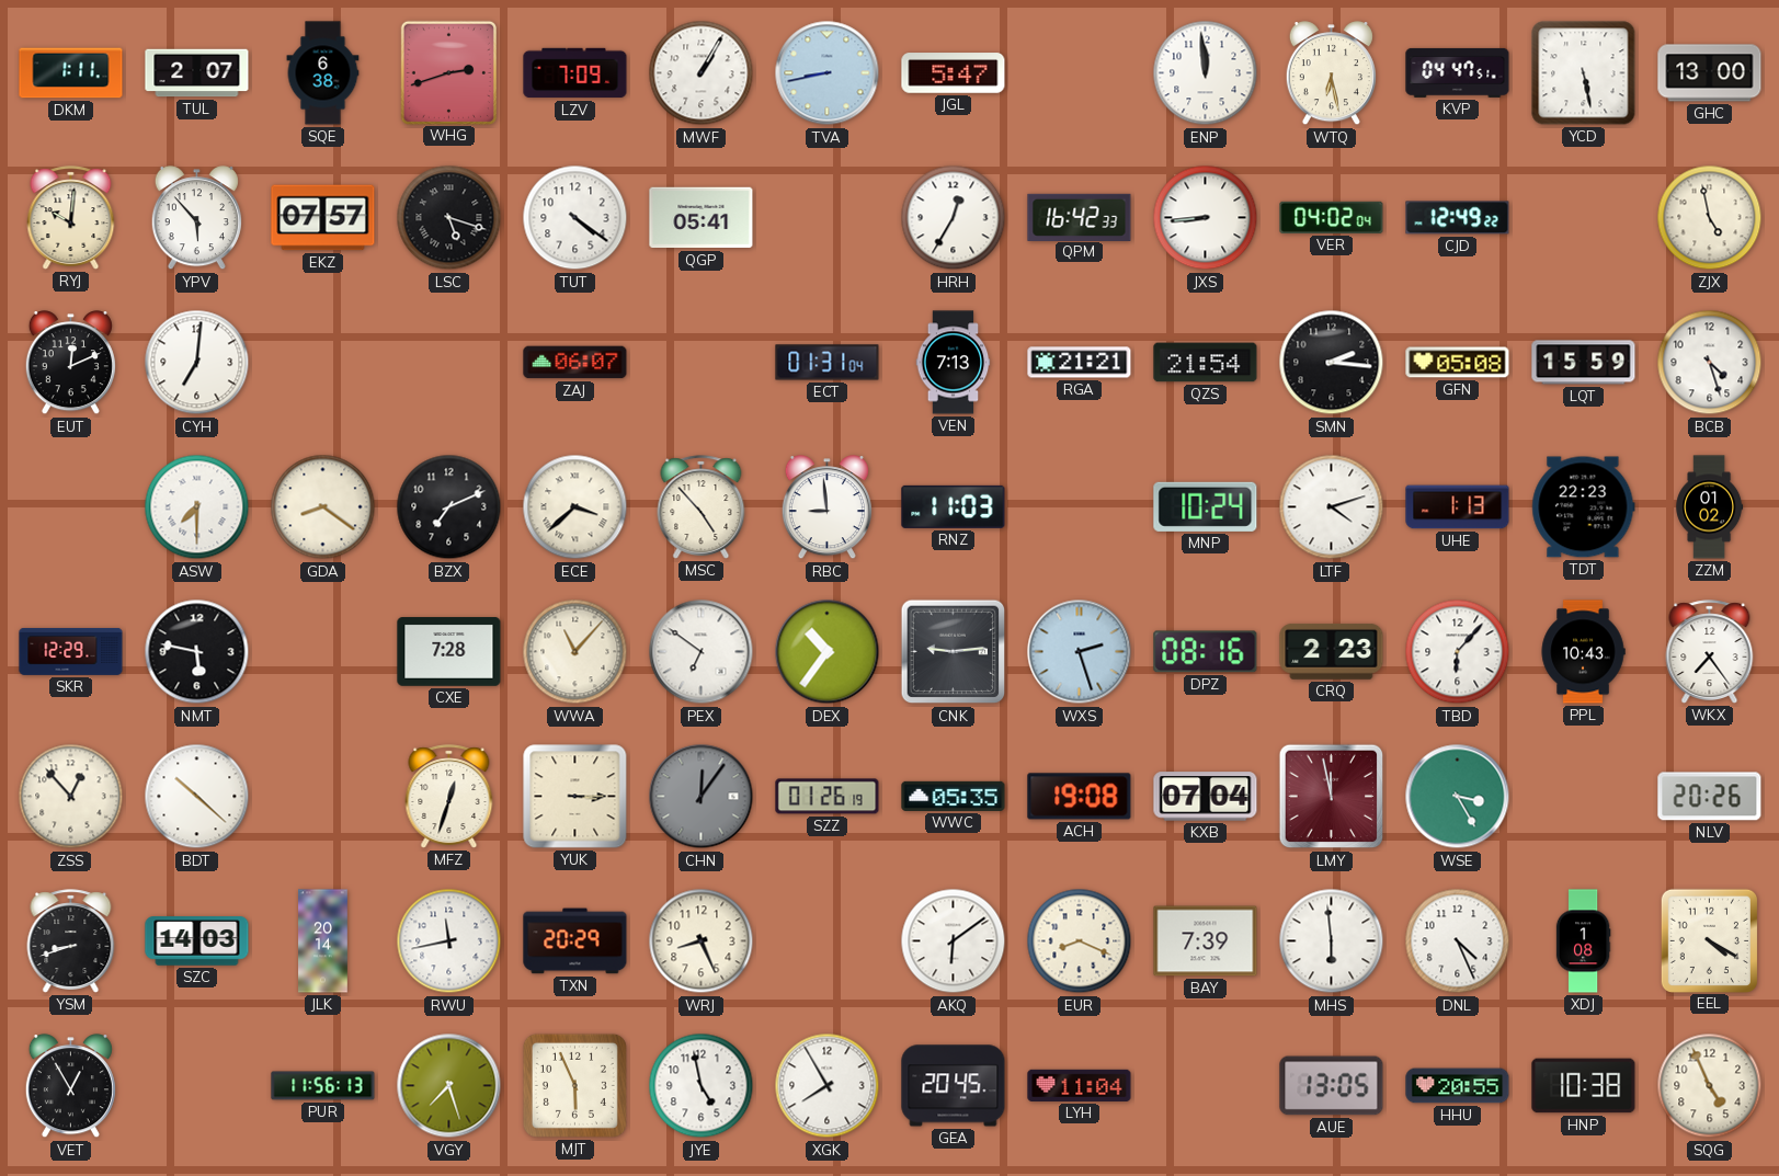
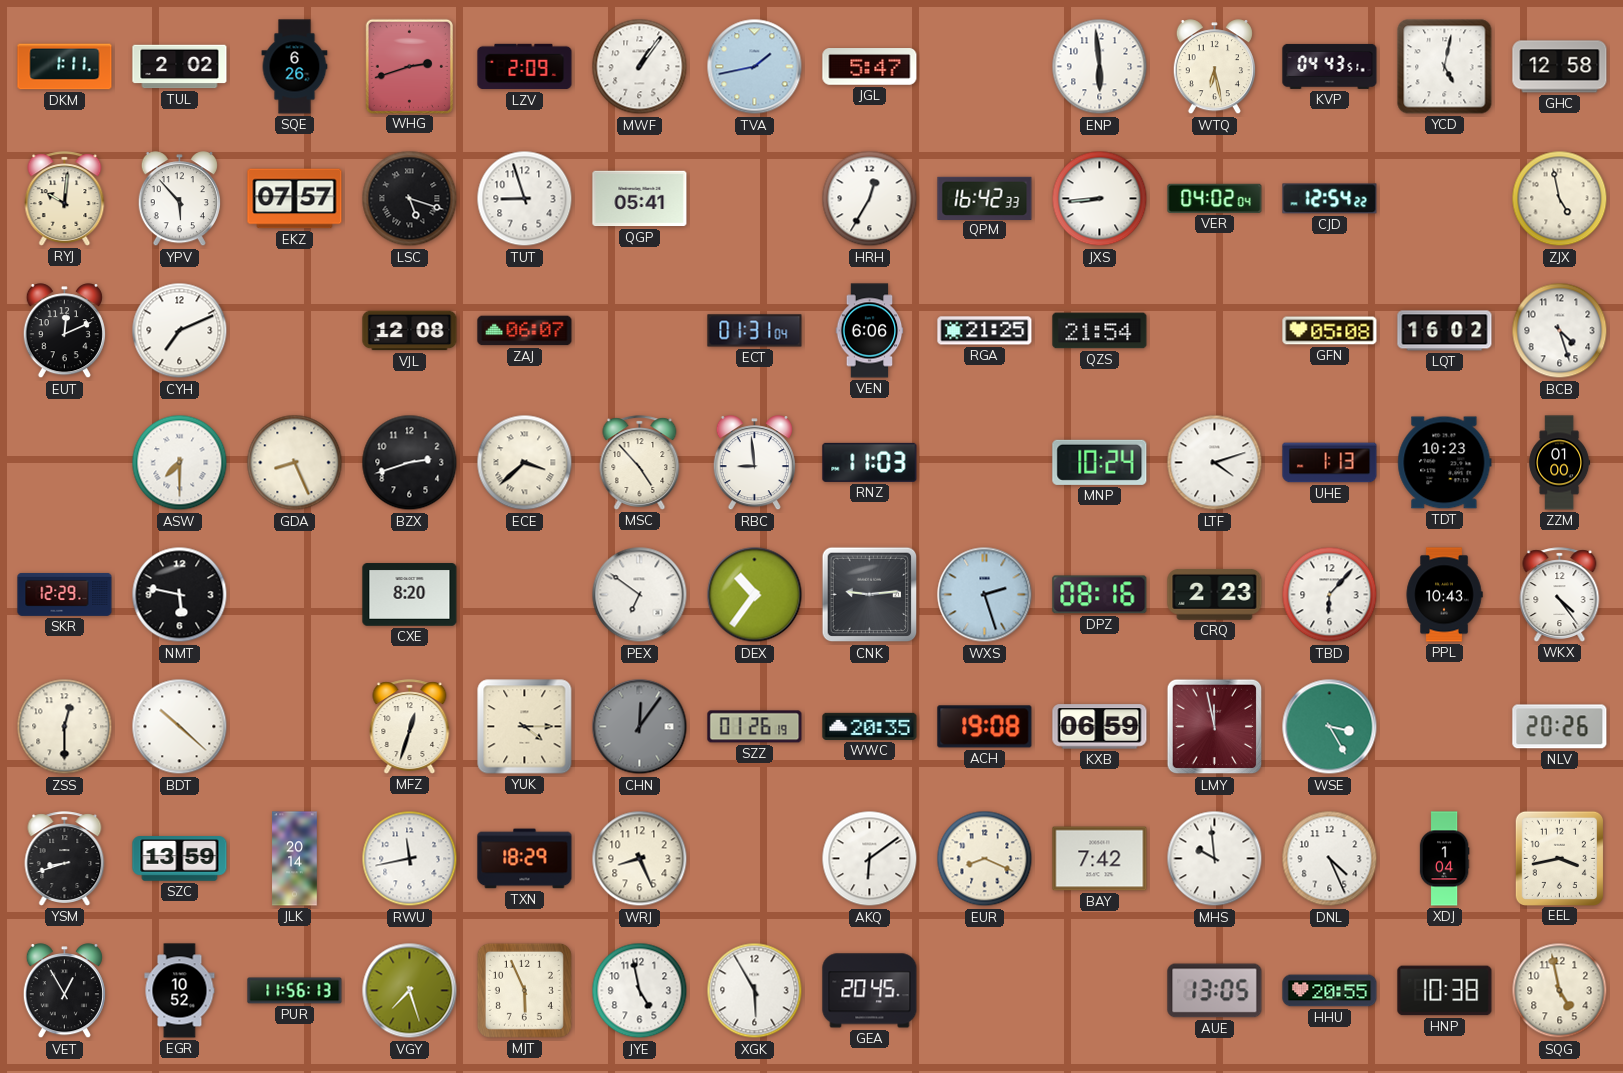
TUL: 2:07 -> 2:02 (180, 67)
SQE: 6:38 -> 6:26 (295, 67)
LZV: 7:09 -> 2:09 (525, 67)
MWF: 1:05 -> 1:06 (640, 67)
TVA: 8:43 -> 1:43 (755, 67)
ENP: 11:59 -> 5:59 (1100, 67)
KVP: 04:47 -> 04:43 (1330, 66)
YCD: 5:28 -> 5:02 (1445, 67)
GHC: 13:00 -> 12:58 (1560, 67)
TUT: 4:21 -> 8:57 (525, 199)
CJD: 12:49 -> 12:54 (1330, 199)
CYH: 7:01 -> 7:11 (180, 331)
VJL: none -> 12:08 (410, 331)
VEN: 7:13 -> 6:06 (870, 331)
RGA: 21:21 -> 21:25 (985, 331)
SMN: 2:16 -> none (1332, 363)
LQT: 15:59 -> 16:02 (1445, 331)
GDA: 8:21 -> 8:26 (295, 463)
BZX: 7:11 -> 2:42 (410, 463)
TDT: 22:23 -> 10:23 (1445, 463)
ZZM: 01:02 -> 01:00 (1560, 463)
CXE: 7:28 -> 8:20 (410, 595)
WWA: 11:07 -> none (575, 652)
WKX: 7:24 -> 4:24 (1560, 595)
ZSS: 12:53 -> 12:30 (65, 727)
YUK: 3:15 -> 4:15 (525, 727)
WWC: 05:35 -> 20:35 (870, 726)
KXB: 07:04 -> 06:59 (1100, 727)
SZC: 14:03 -> 13:59 (180, 859)
TXN: 20:29 -> 18:29 (525, 859)
BAY: 7:39 -> 7:42 (1100, 859)
MHS: 5:59 -> 9:59 (1215, 859)
XDJ: 1:08 -> 1:04 (1444, 859)
EEL: 4:20 -> 3:43 (1559, 858)
EGR: none -> 10:52 (180, 991)
XGK: 7:55 -> 5:55 (755, 991)
LYH: 11:04 -> none (1080, 1085)
SQG: 4:56 -> 4:58 (1560, 991)
